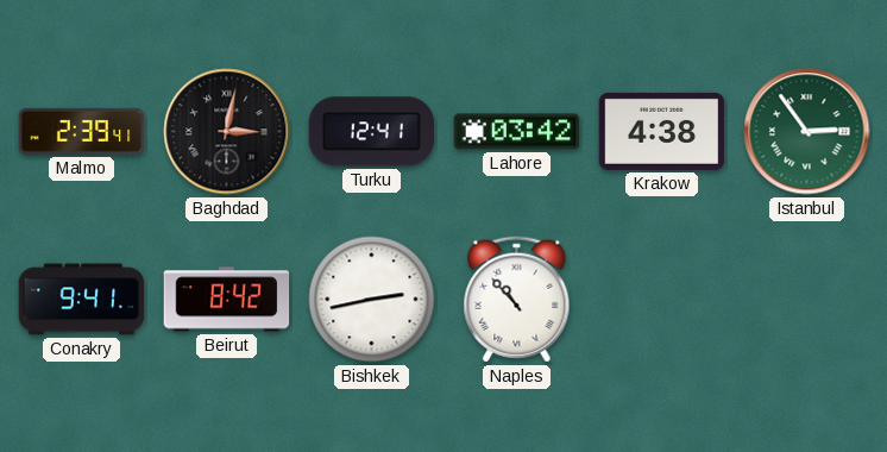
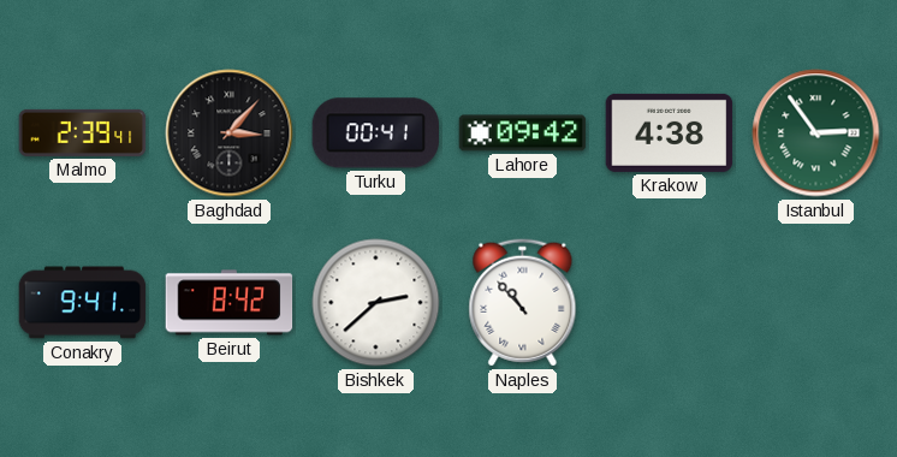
Baghdad: 3:02 -> 3:07 (230, 133)
Turku: 12:41 -> 00:41 (376, 133)
Lahore: 03:42 -> 09:42 (523, 133)
Bishkek: 2:43 -> 2:38 (376, 303)
